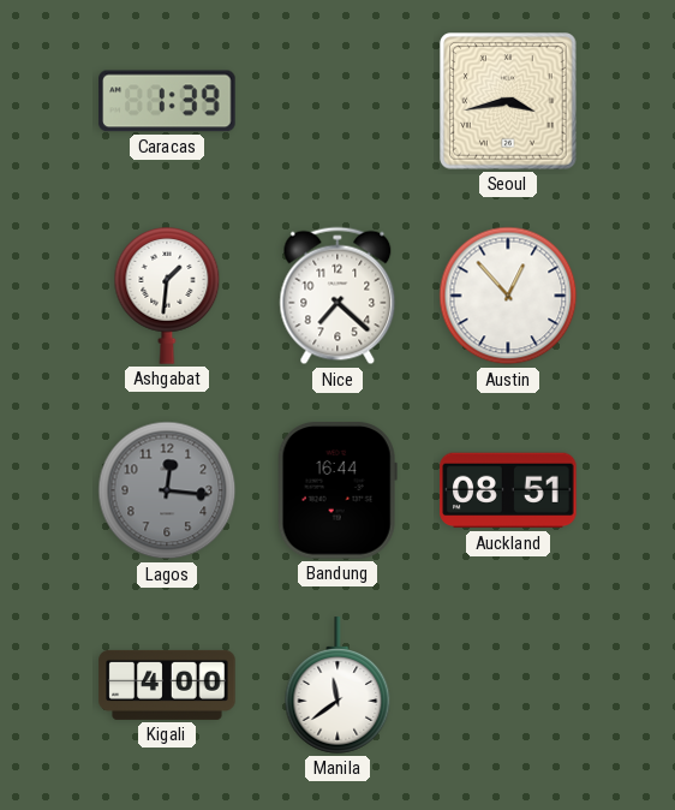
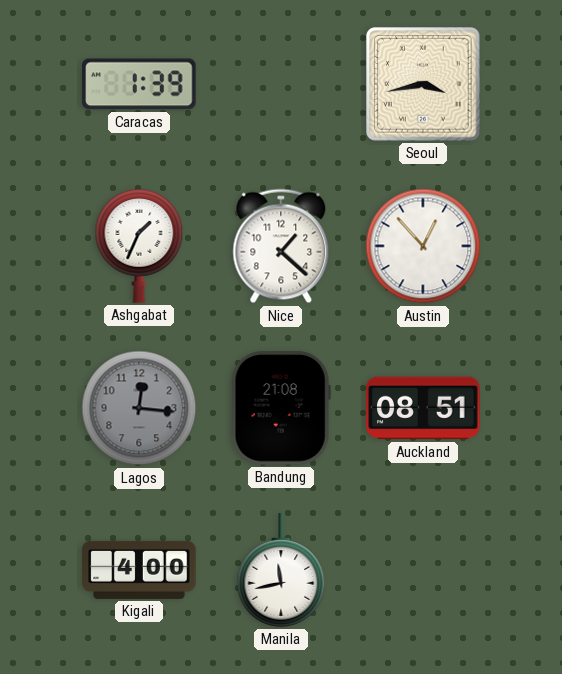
Ashgabat: 1:31 -> 1:34 (139, 247)
Nice: 7:22 -> 1:22 (281, 246)
Bandung: 16:44 -> 21:08 (281, 408)
Manila: 11:39 -> 11:43 (281, 570)
